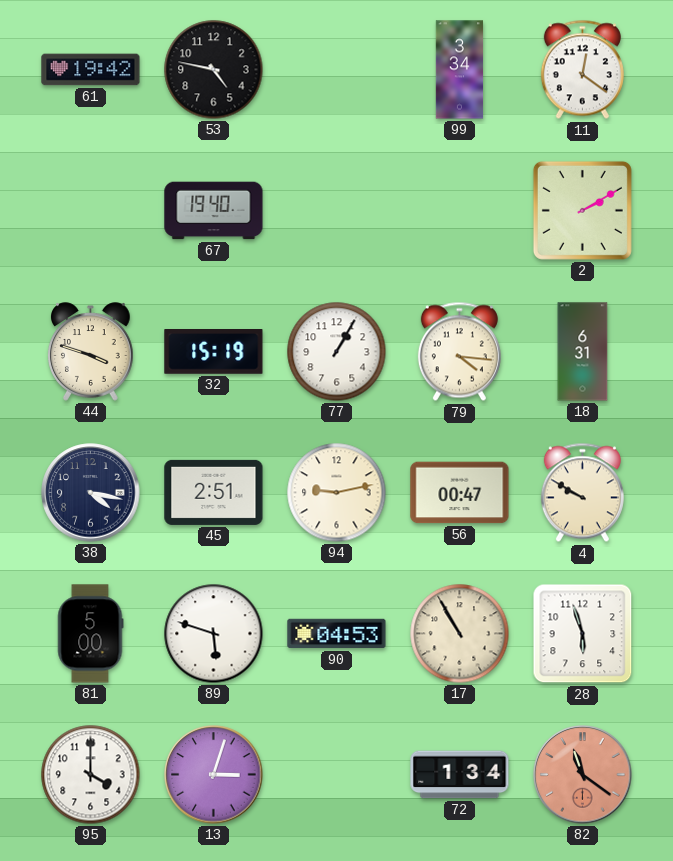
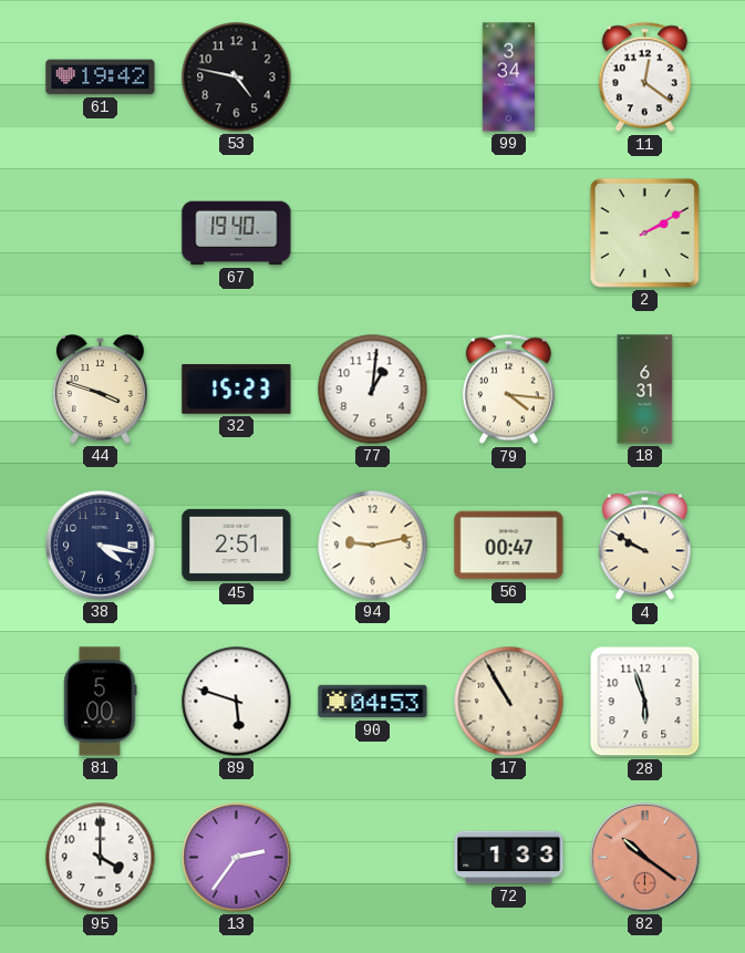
32: 15:19 -> 15:23 (237, 390)
77: 1:05 -> 1:01 (373, 390)
13: 3:03 -> 2:36 (237, 858)
72: 1:34 -> 1:33 (509, 858)
82: 11:21 -> 10:21 (645, 858)
